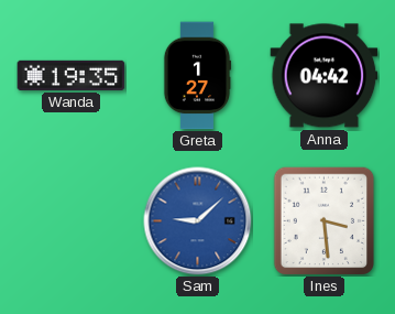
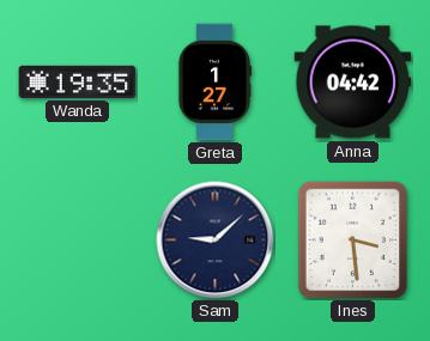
Sam dial: blue -> navy (216, 240)
